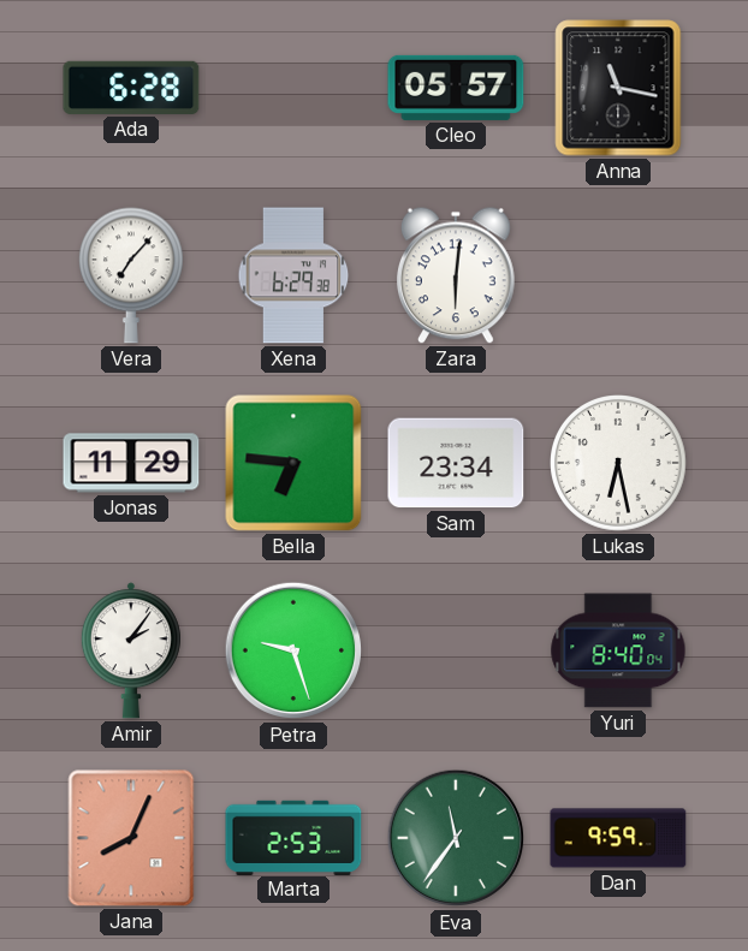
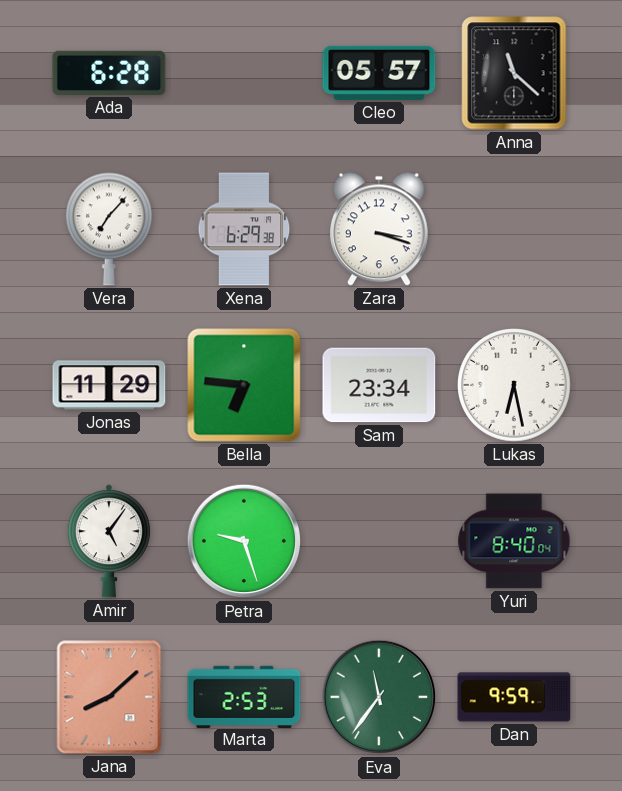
Anna: 11:17 -> 11:22 (514, 73)
Zara: 6:01 -> 3:18 (379, 229)
Amir: 2:06 -> 5:06 (109, 541)
Jana: 8:04 -> 8:08 (109, 697)
